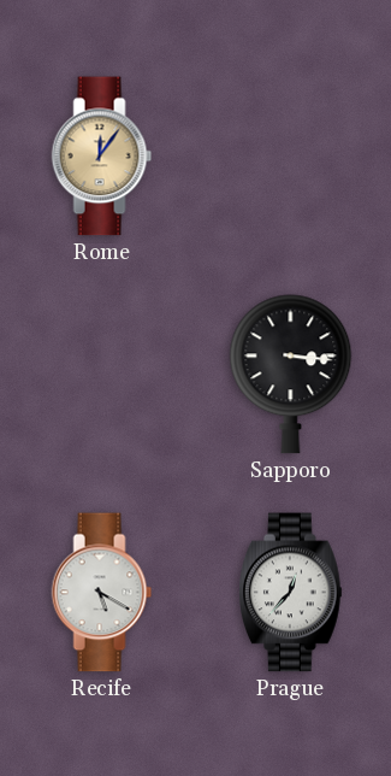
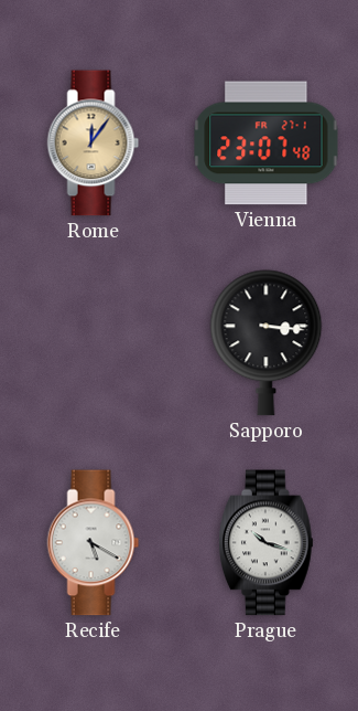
Vienna: none -> 23:07 (267, 144)
Prague: 12:37 -> 10:18 (267, 543)
